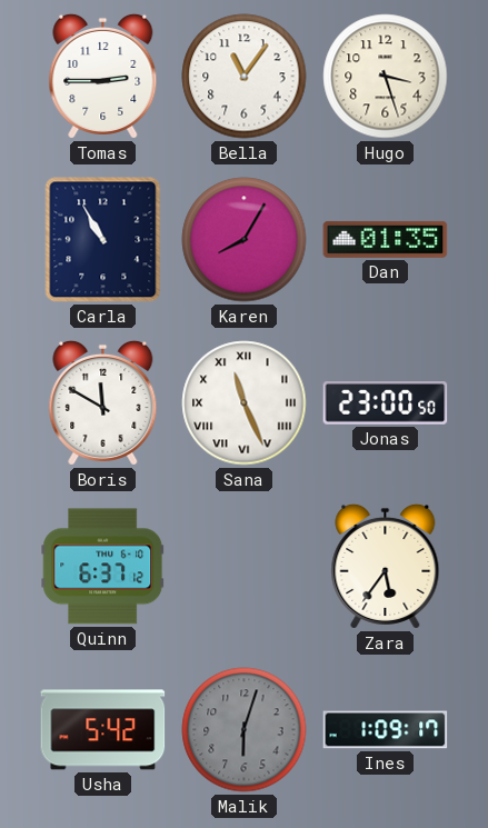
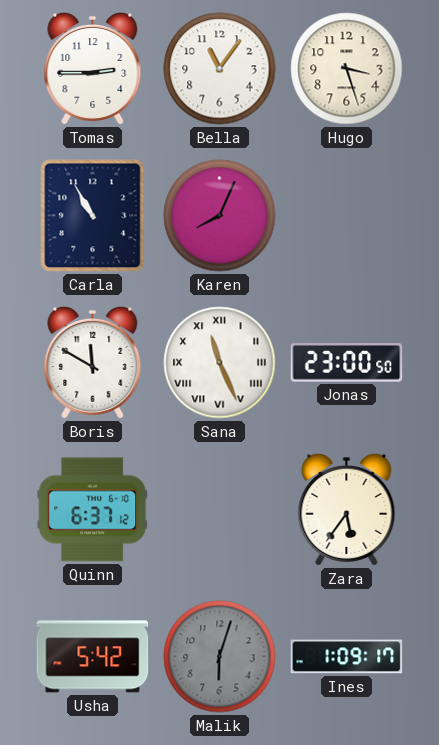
Karen: 8:05 -> 8:04 (220, 216)
Dan: 01:35 -> none (386, 239)
